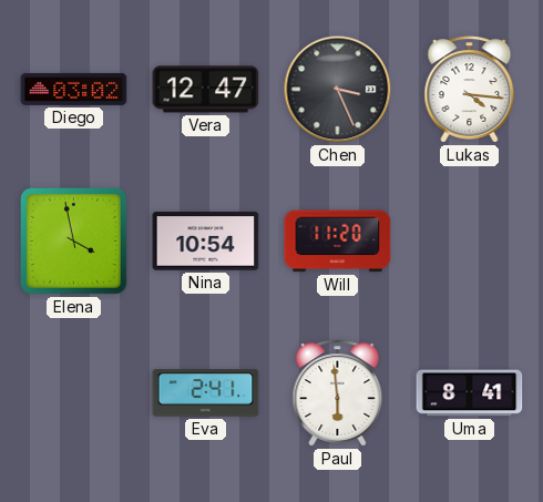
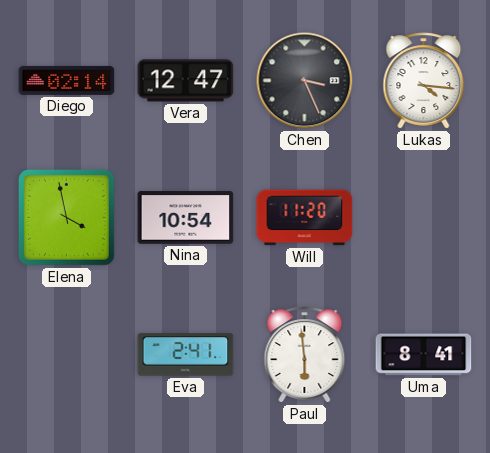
Diego: 03:02 -> 02:14 (67, 80)
